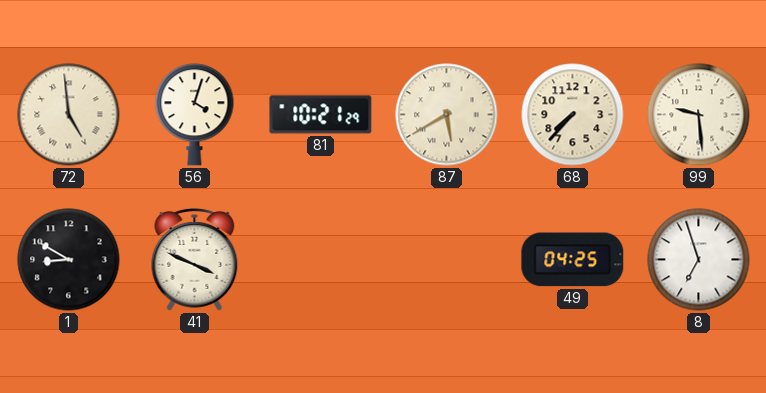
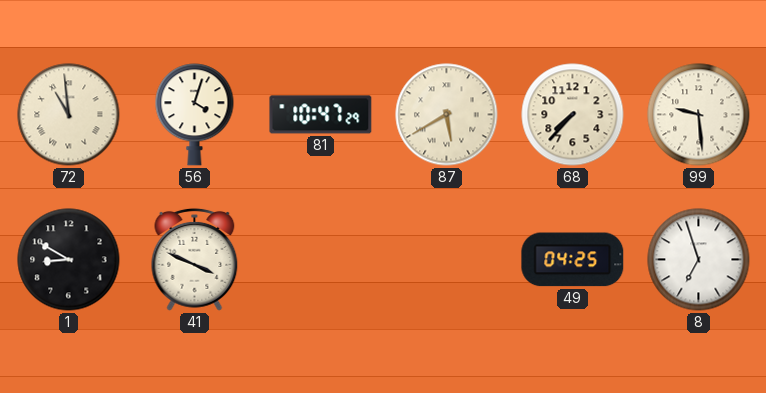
72: 4:59 -> 10:59 (69, 115)
81: 10:21 -> 10:47 (321, 115)
